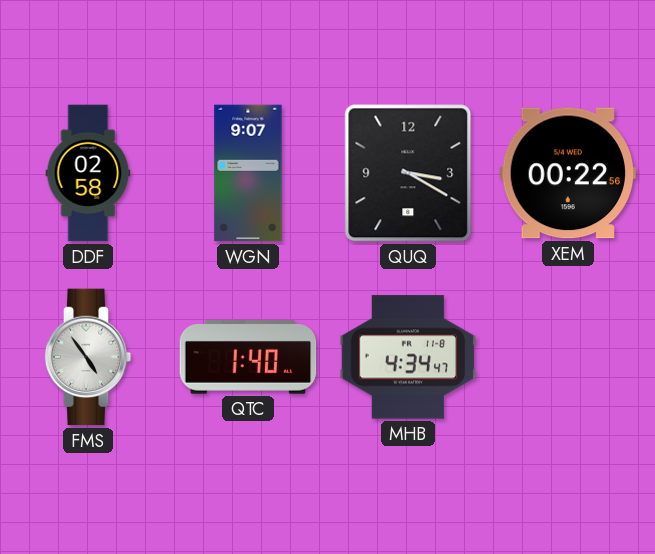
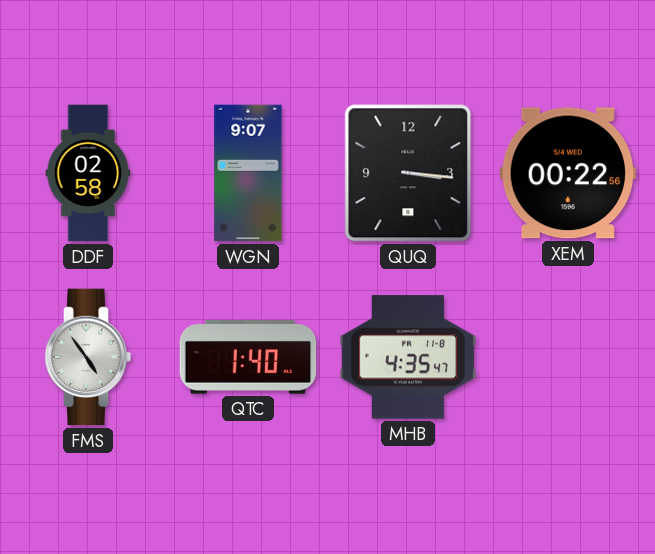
QUQ: 3:20 -> 3:16 (408, 173)
MHB: 4:34 -> 4:35 (408, 357)
